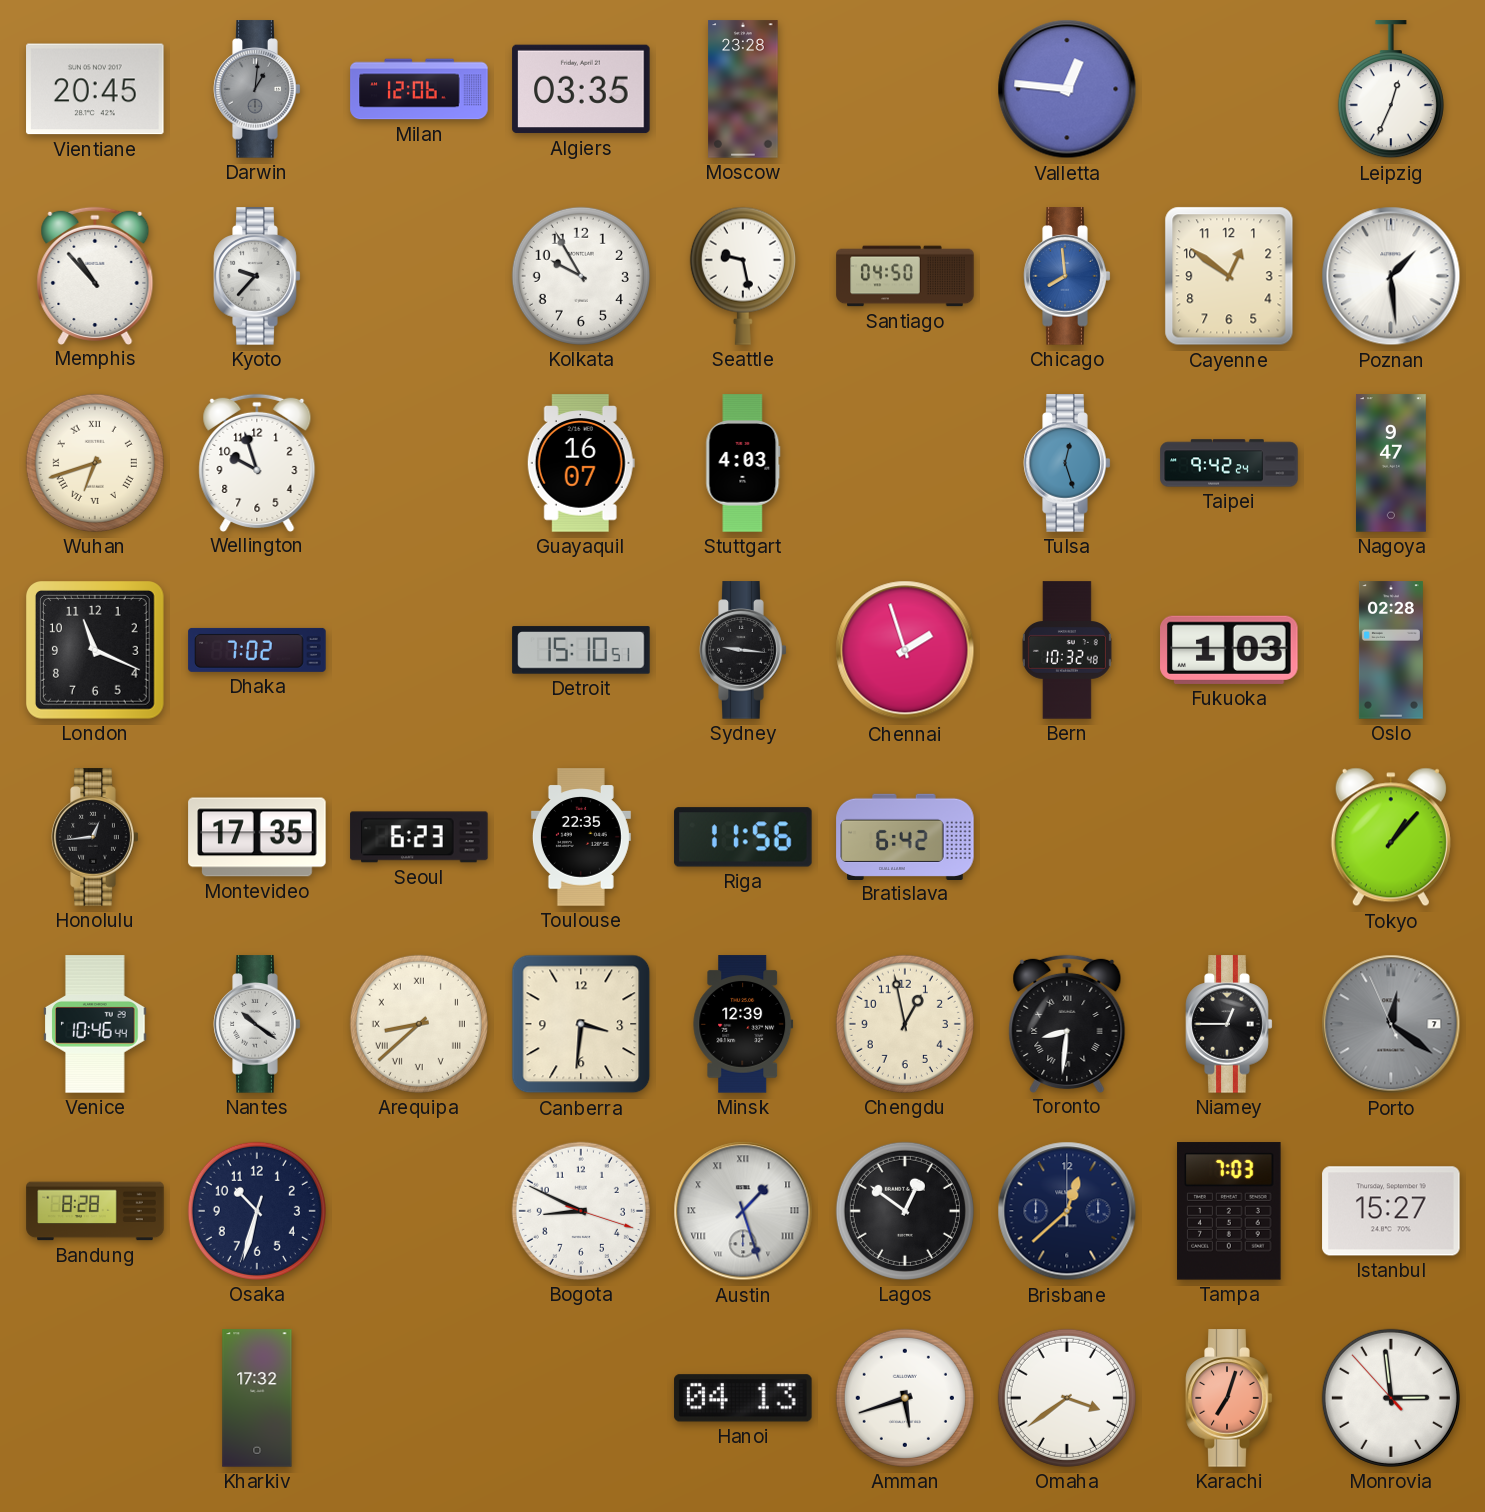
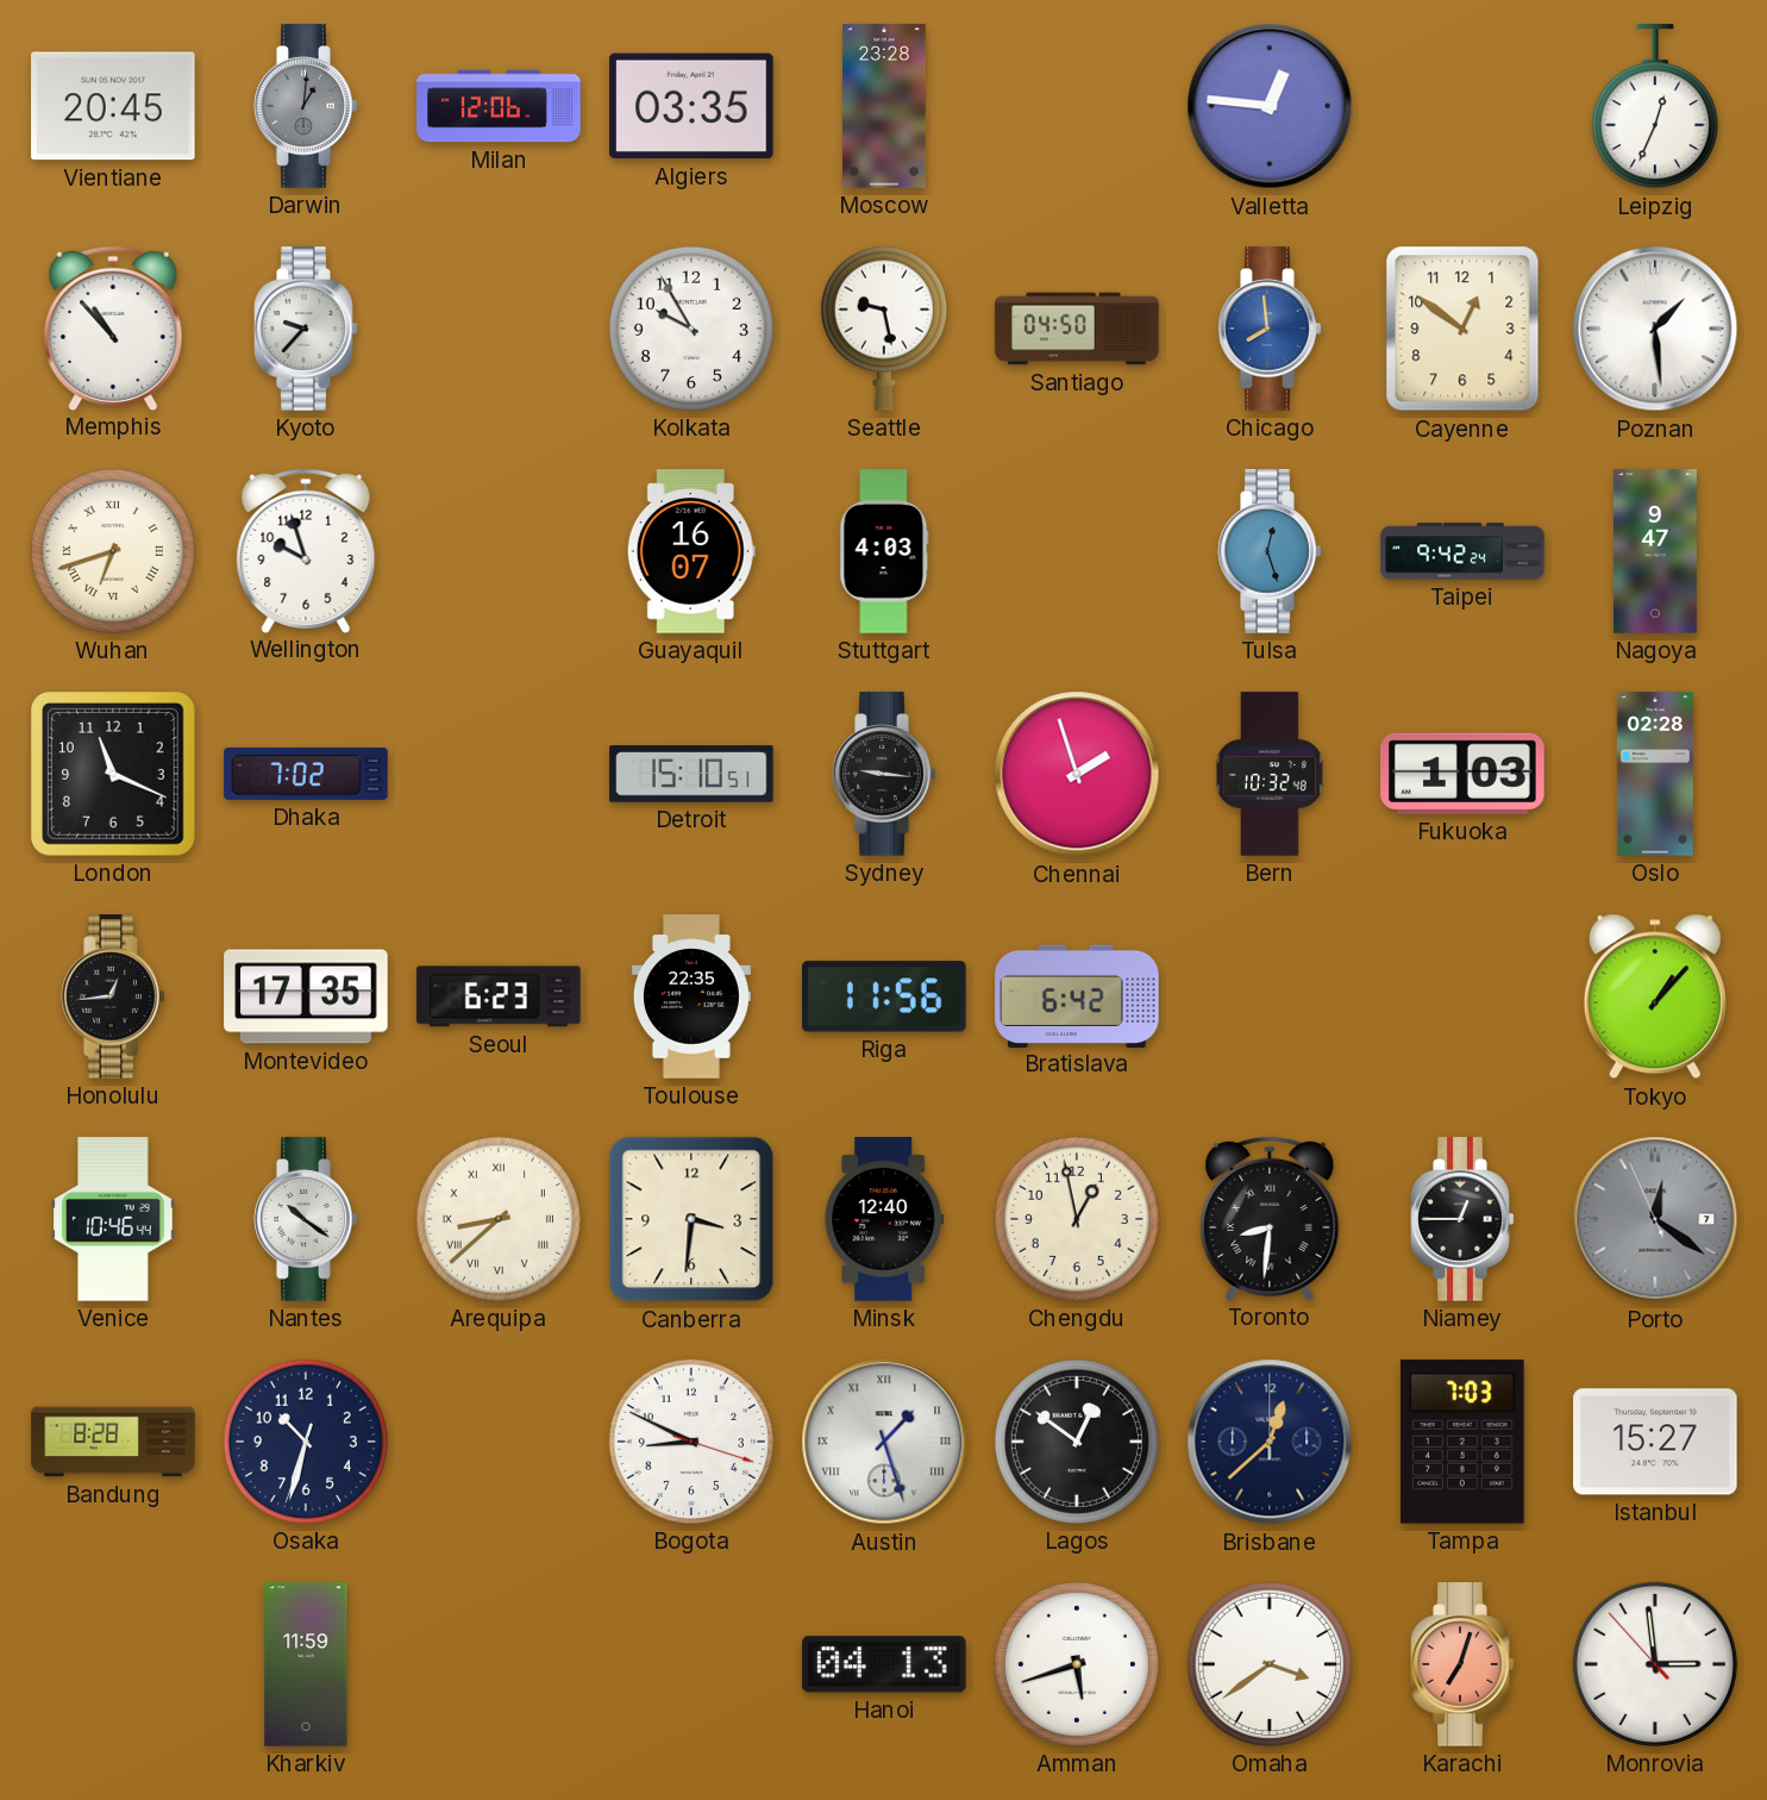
Minsk: 12:39 -> 12:40 (884, 1219)
Kharkiv: 17:32 -> 11:59 (306, 1664)
